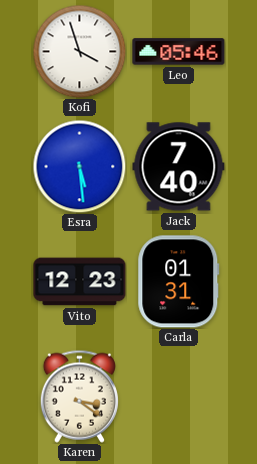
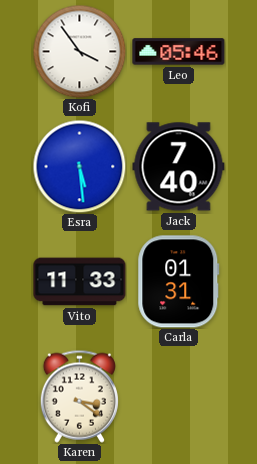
Kofi: 3:57 -> 3:54 (79, 51)
Vito: 12:23 -> 11:33 (80, 282)
